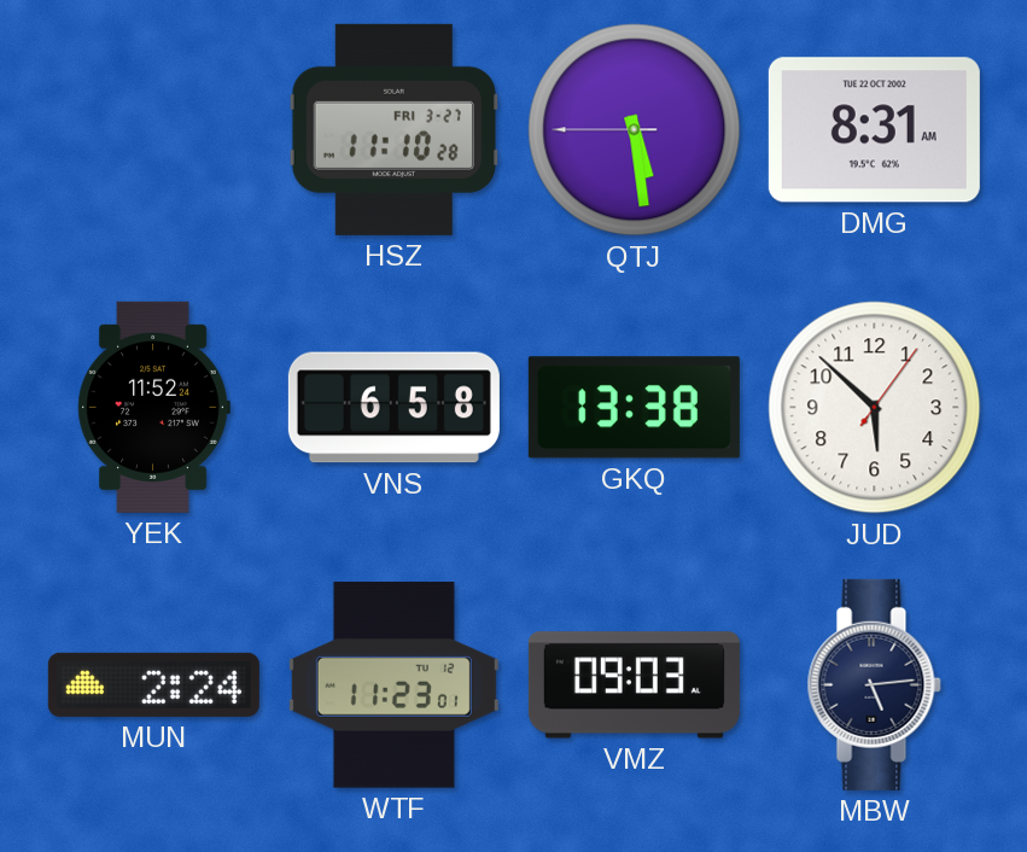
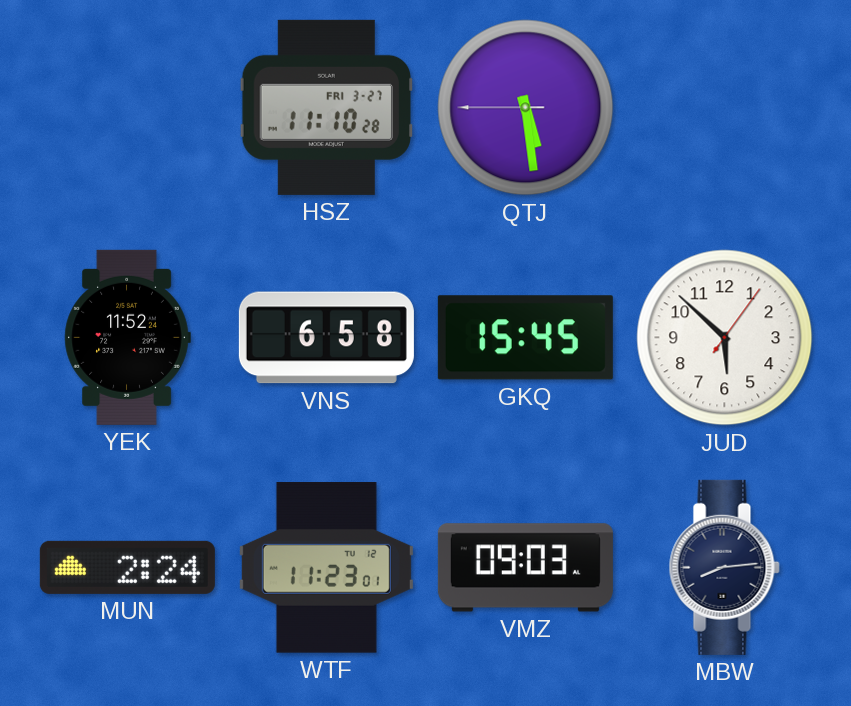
DMG: 8:31 -> none (874, 130)
GKQ: 13:38 -> 15:45 (525, 338)
MBW: 5:14 -> 8:14 (724, 567)
